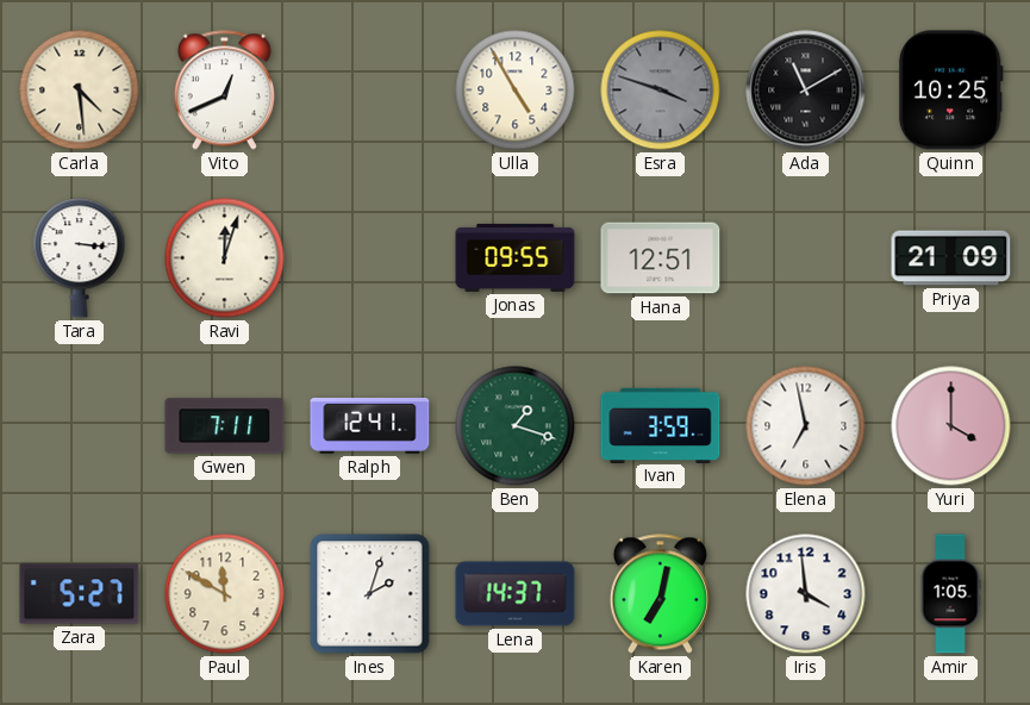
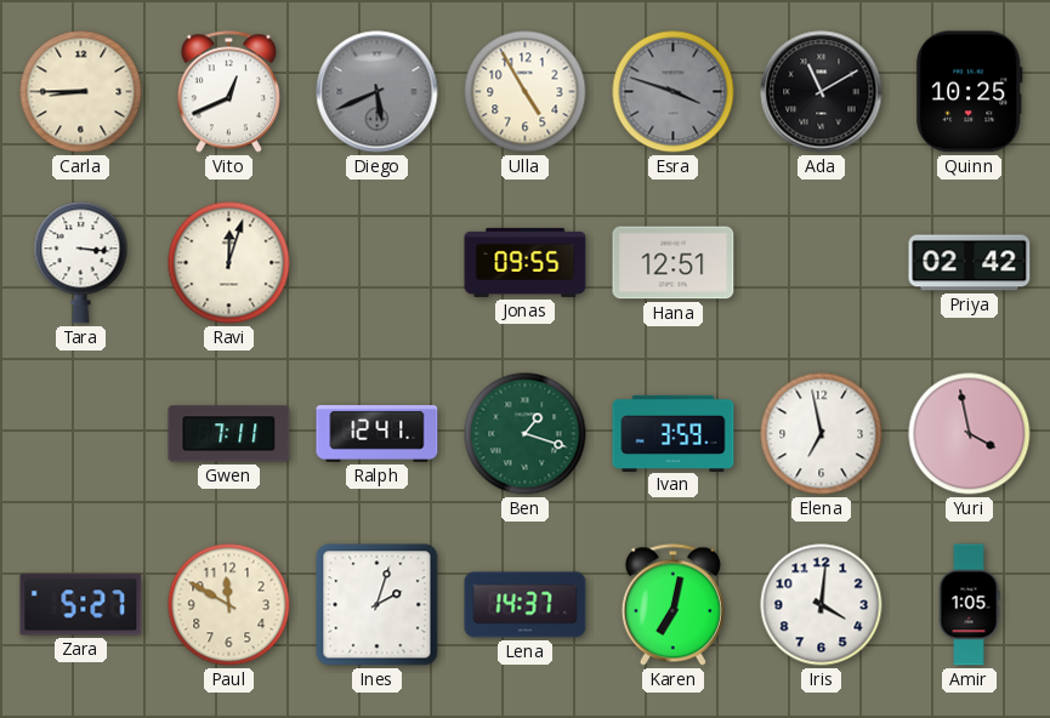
Carla: 4:29 -> 8:45 (81, 92)
Diego: none -> 5:41 (378, 92)
Priya: 21:09 -> 02:42 (970, 263)
Yuri: 4:00 -> 3:58 (970, 434)
Iris: 3:59 -> 4:01 (822, 605)
